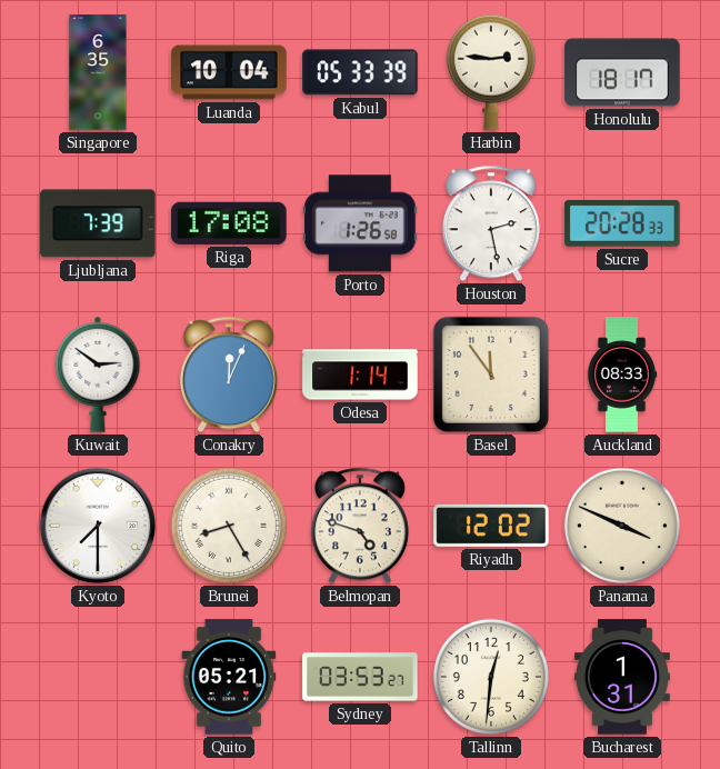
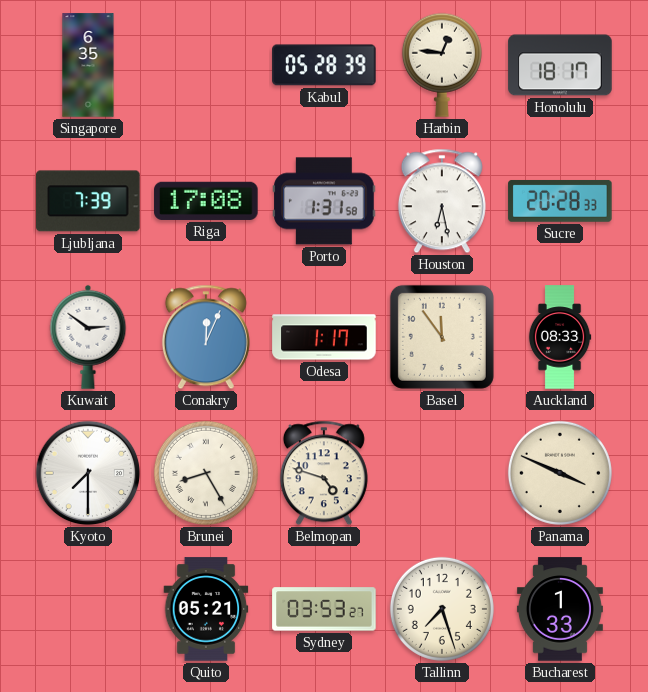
Luanda: 10:04 -> none (229, 72)
Kabul: 05:33 -> 05:28 (324, 65)
Harbin: 2:46 -> 12:46 (442, 65)
Porto: 1:26 -> 1:31 (324, 201)
Houston: 2:28 -> 6:28 (442, 201)
Odesa: 1:14 -> 1:17 (324, 337)
Riyadh: 12:02 -> none (491, 526)
Tallinn: 12:31 -> 7:27 (442, 609)
Bucharest: 1:31 -> 1:33 (560, 609)
